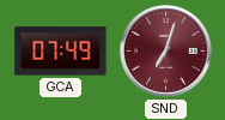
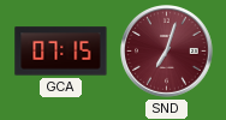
GCA: 07:49 -> 07:15 (61, 52)
